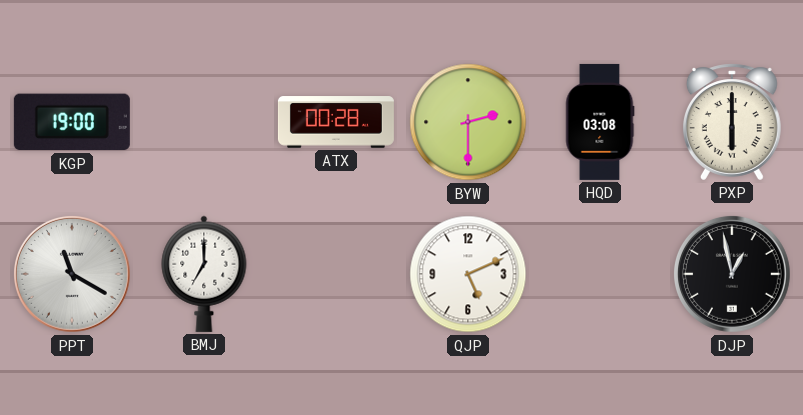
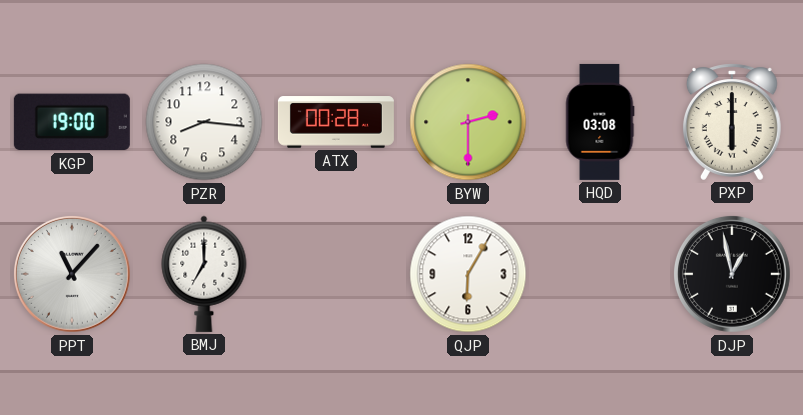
PZR: none -> 8:16 (204, 122)
PPT: 11:20 -> 11:07 (72, 274)
QJP: 5:11 -> 6:05 (468, 274)
